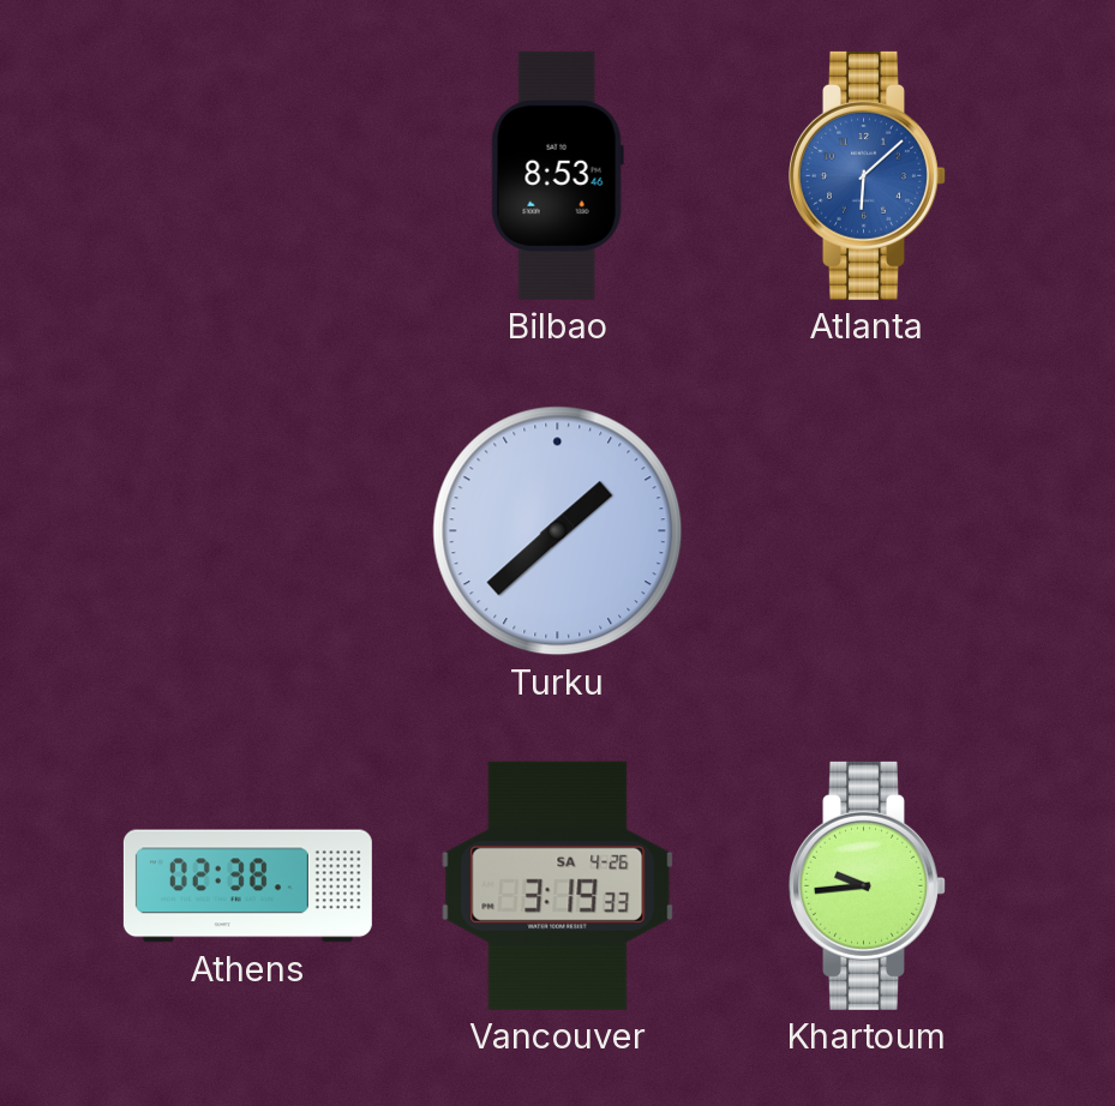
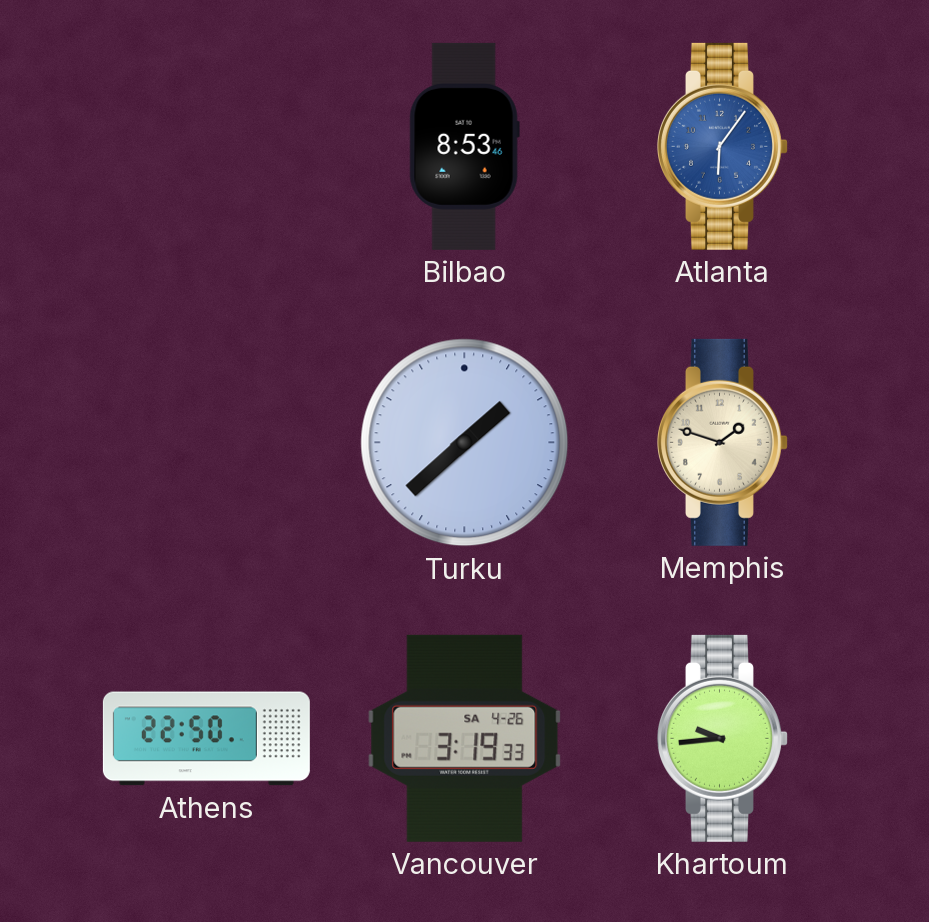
Atlanta: 6:08 -> 6:06 (723, 146)
Memphis: none -> 1:48 (723, 442)
Athens: 02:38 -> 22:50 (206, 739)
